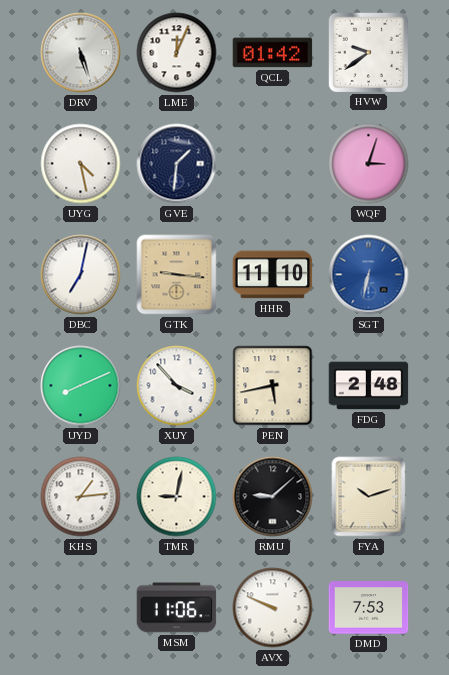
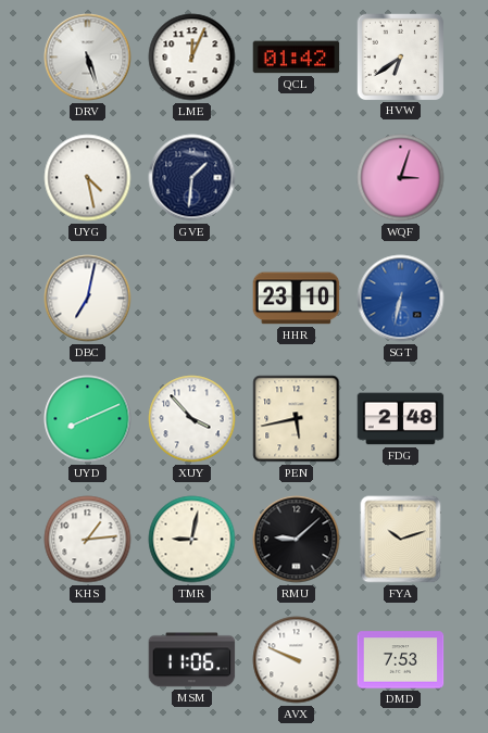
HVW: 9:39 -> 6:39 (400, 56)
GTK: 9:16 -> none (177, 275)
HHR: 11:10 -> 23:10 (297, 299)
